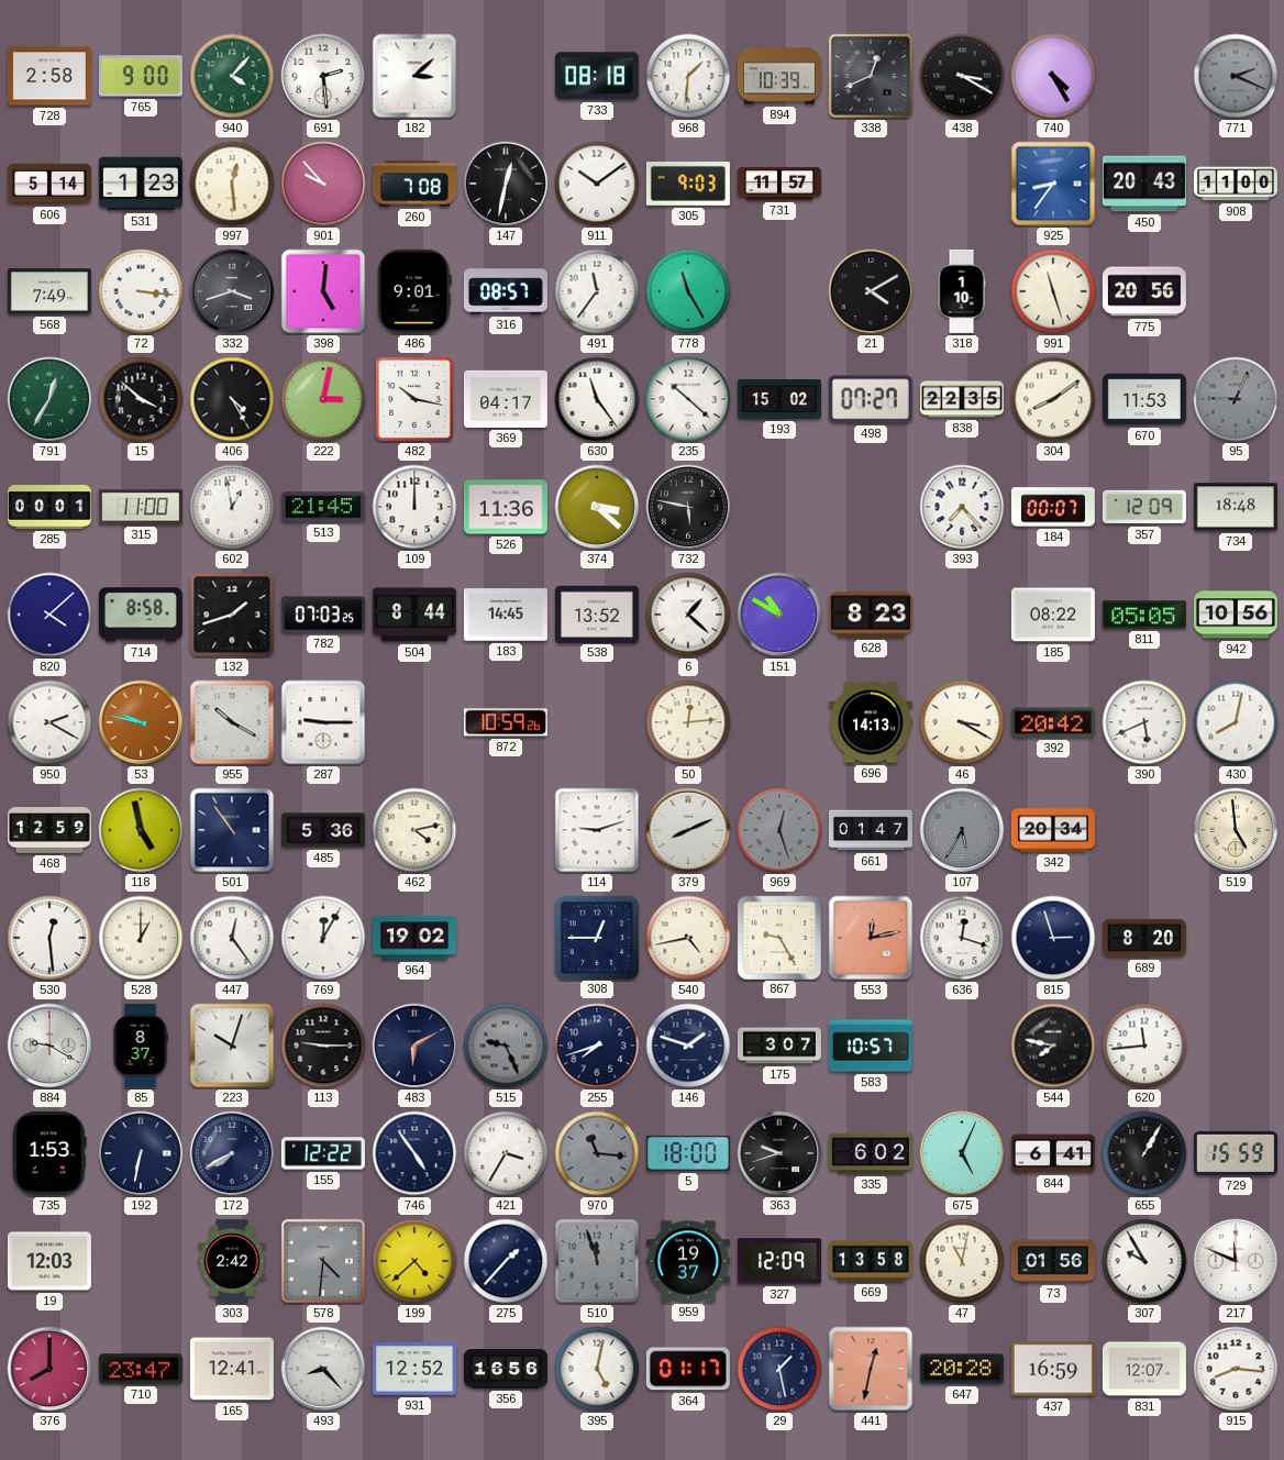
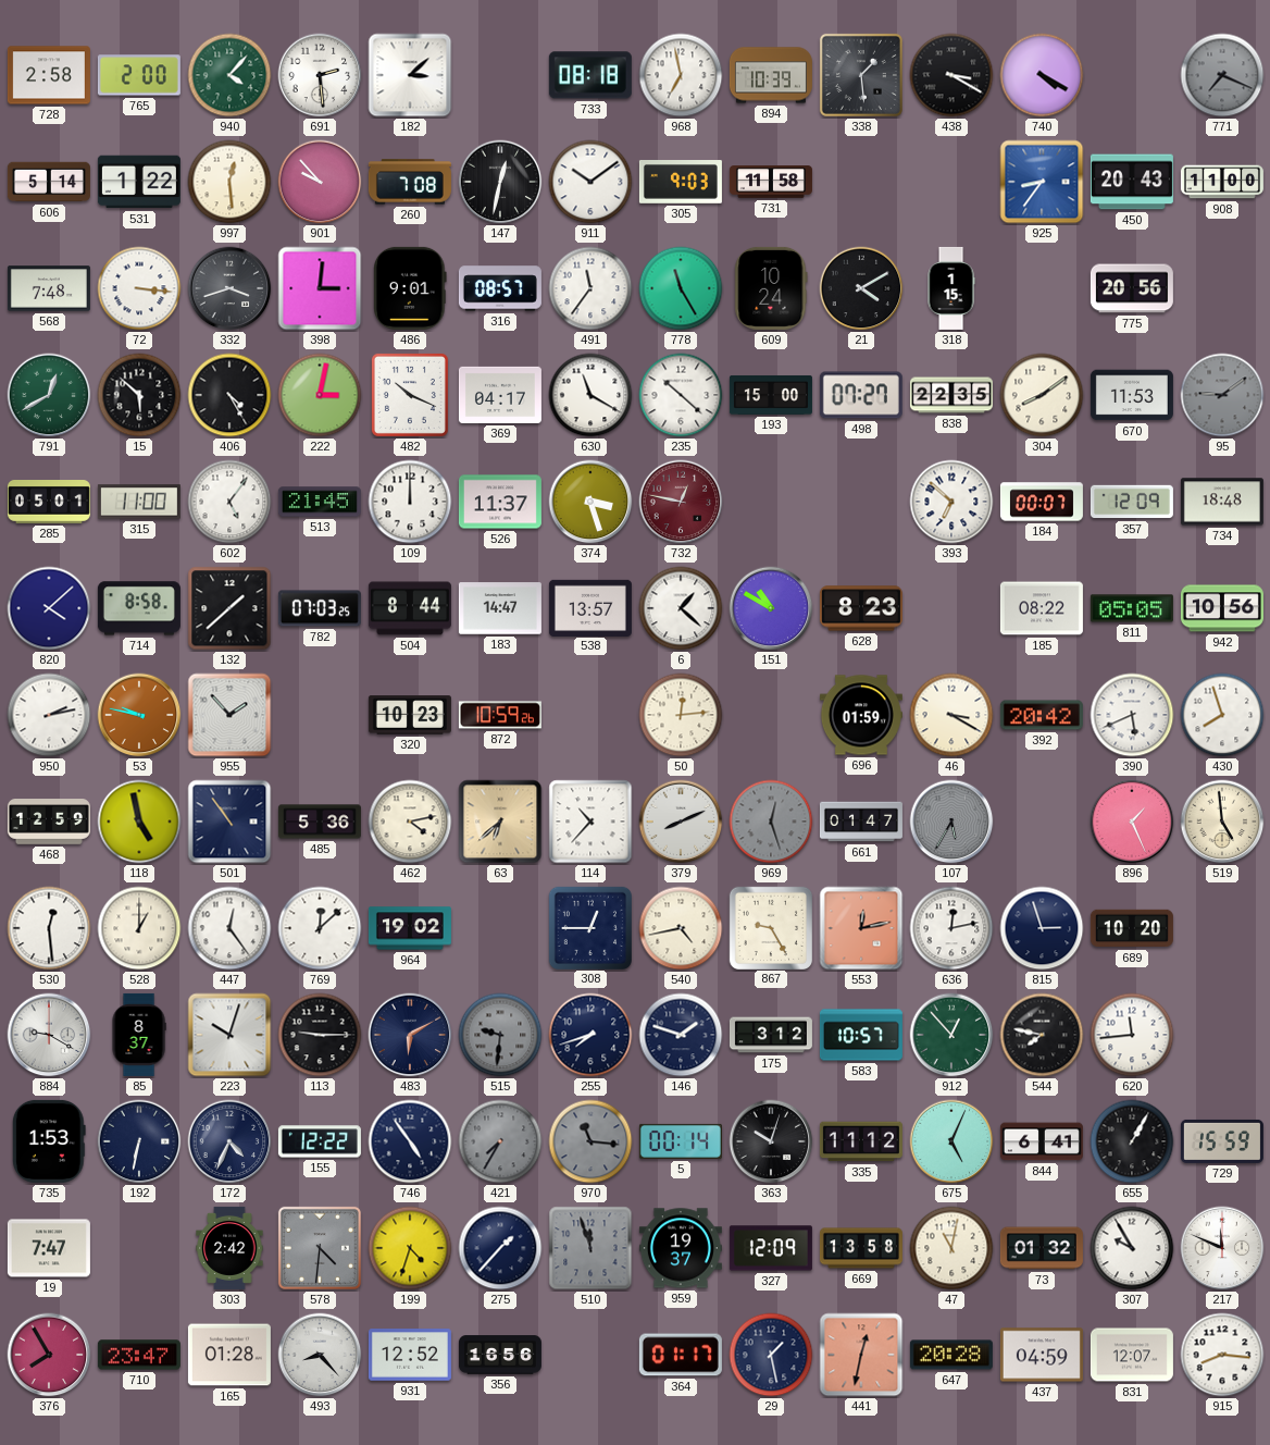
765: 9:00 -> 2:00 (139, 75)
968: 1:31 -> 6:58 (681, 75)
338: 12:41 -> 1:29 (861, 75)
740: 4:25 -> 4:20 (1042, 75)
771: 2:19 -> 7:19 (1222, 75)
531: 1:23 -> 1:22 (139, 182)
731: 11:57 -> 11:58 (771, 182)
568: 7:49 -> 7:48 (49, 288)
398: 5:01 -> 3:01 (320, 288)
609: none -> 10:24 (771, 288)
318: 1:10 -> 1:15 (951, 288)
991: 11:27 -> none (1053, 291)
791: 12:35 -> 12:40 (49, 395)
15: 3:52 -> 5:52 (139, 395)
482: 10:17 -> 10:19 (410, 395)
630: 11:24 -> 11:20 (590, 395)
193: 15:02 -> 15:00 (771, 395)
95: 9:04 -> 9:09 (1222, 395)
285: 00:01 -> 05:01 (49, 503)
602: 12:58 -> 5:06 (229, 502)
526: 11:36 -> 11:37 (500, 502)
374: 3:22 -> 3:27 (590, 502)
732: 5:47 -> 12:47 (681, 502)
732 dial: black -> burgundy (681, 502)
393: 7:23 -> 6:52 (951, 502)
132: 1:42 -> 1:38 (229, 608)
183: 14:45 -> 14:47 (500, 608)
538: 13:52 -> 13:57 (590, 607)
950: 2:20 -> 2:13 (49, 715)
955: 10:20 -> 1:53 (229, 715)
287: 9:15 -> none (323, 722)
320: none -> 10:23 (410, 715)
696: 14:13 -> 01:59 (861, 715)
430: 8:02 -> 7:57 (1222, 715)
63: none -> 6:38 (500, 822)
114: 9:12 -> 10:37 (590, 822)
342: 20:34 -> none (1053, 830)
896: none -> 1:26 (1132, 822)
769: 12:05 -> 12:08 (320, 928)
636: 12:18 -> 12:13 (951, 928)
689: 8:20 -> 10:20 (1132, 928)
515: 9:26 -> 9:31 (500, 1035)
175: 3:07 -> 3:12 (771, 1035)
912: none -> 12:53 (951, 1035)
172: 7:40 -> 4:34 (229, 1141)
421: 3:35 -> 7:35 (500, 1141)
421 dial: white -> grey (500, 1141)
5: 18:00 -> 00:14 (681, 1141)
363: 9:42 -> 10:03 (771, 1141)
335: 6:02 -> 11:12 (861, 1141)
19: 12:03 -> 7:47 (49, 1248)
199: 4:38 -> 4:33 (410, 1248)
73: 01:56 -> 01:32 (1042, 1248)
376: 8:00 -> 7:55 (49, 1355)
165: 12:41 -> 01:28 (229, 1355)
395: 5:02 -> none (597, 1369)
437: 16:59 -> 04:59 (1042, 1355)
